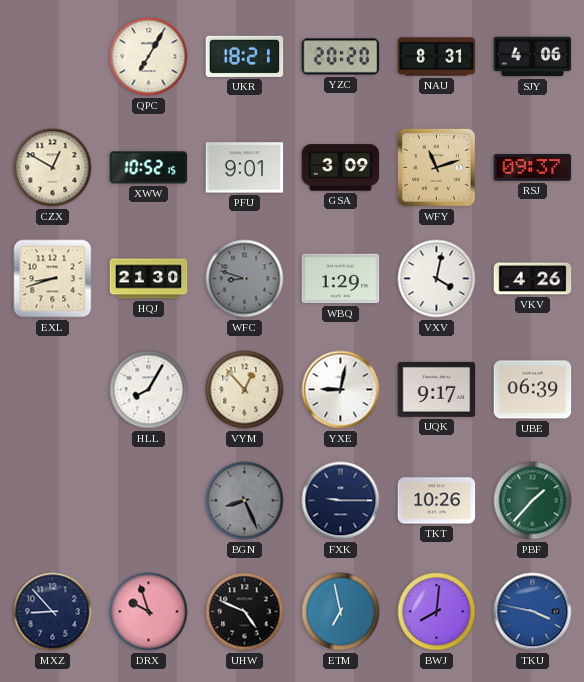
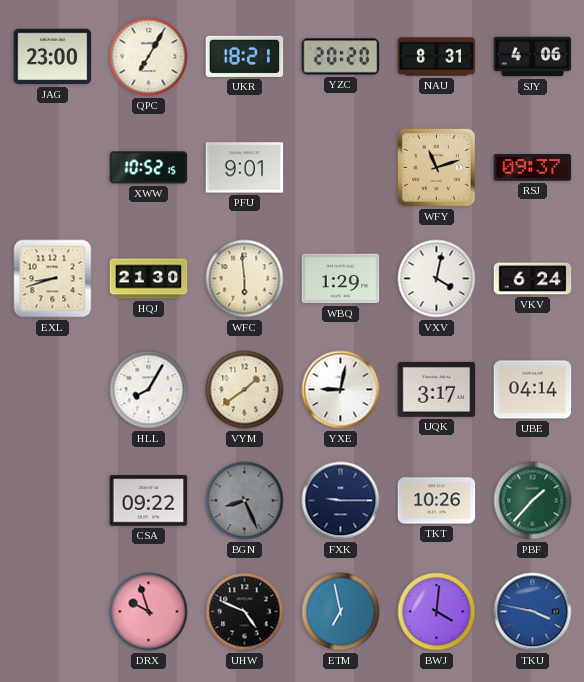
JAG: none -> 23:00 (53, 57)
CZX: 12:50 -> none (53, 168)
GSA: 3:09 -> none (341, 168)
WFC: 8:48 -> 5:59 (245, 279)
WFC dial: grey -> cream (245, 279)
VKV: 4:26 -> 6:24 (533, 279)
VYM: 12:53 -> 1:39 (245, 390)
UQK: 9:17 -> 3:17 (437, 389)
UBE: 06:39 -> 04:14 (533, 390)
CSA: none -> 09:22 (149, 501)
MXZ: 8:53 -> none (53, 612)
BWJ: 8:01 -> 4:01 (437, 612)
